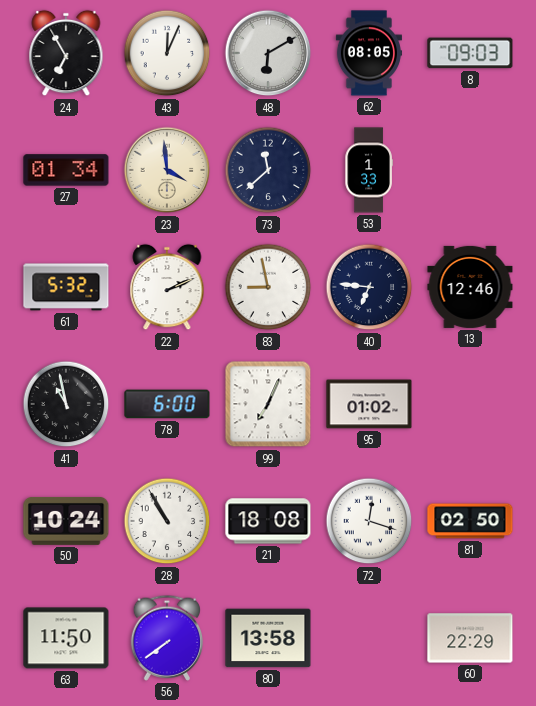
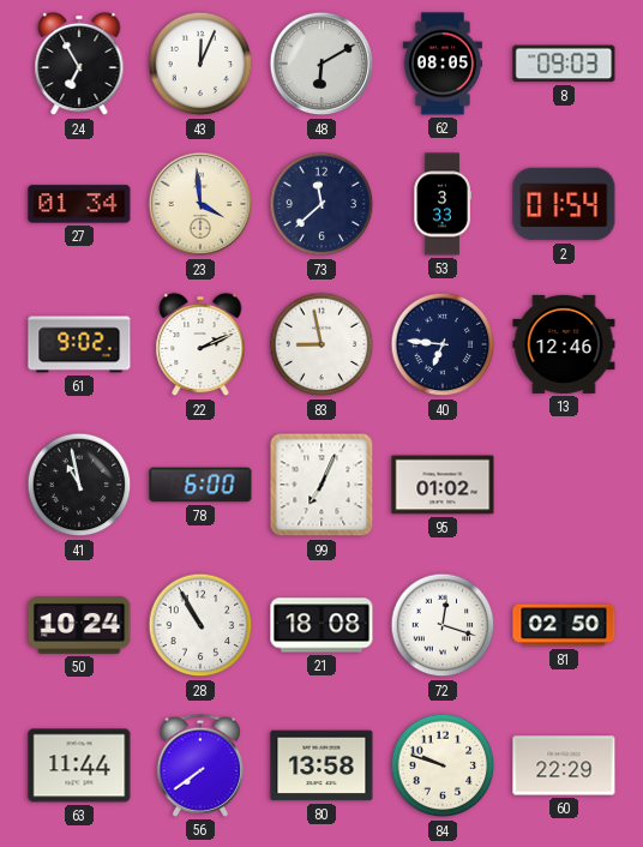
53: 1:33 -> 3:33 (443, 204)
2: none -> 01:54 (564, 204)
61: 5:32 -> 9:02 (79, 344)
63: 11:50 -> 11:44 (79, 765)
84: none -> 9:48 (443, 765)
